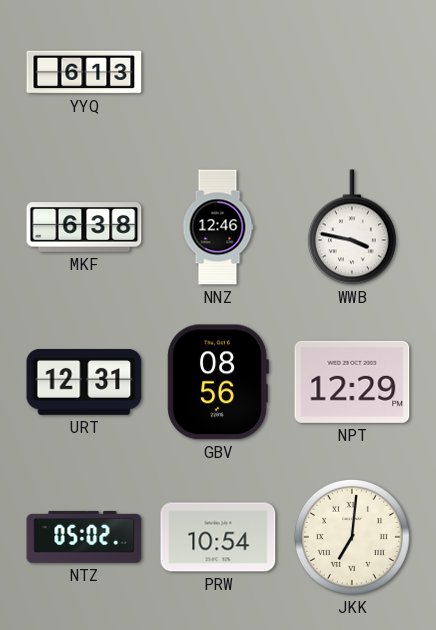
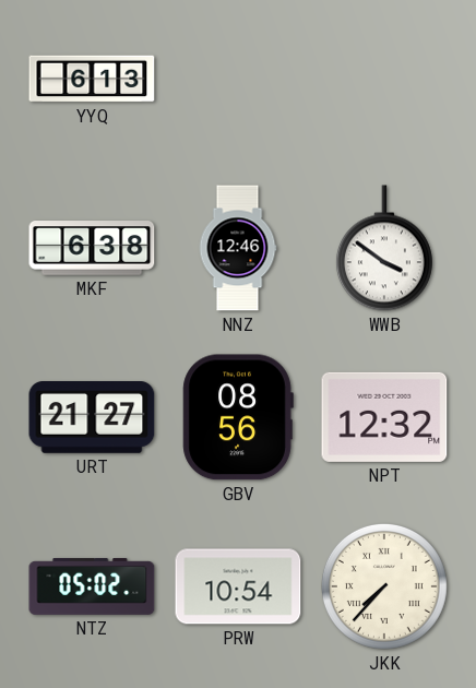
WWB: 3:47 -> 3:51 (384, 248)
URT: 12:31 -> 21:27 (92, 418)
NPT: 12:29 -> 12:32 (384, 417)
JKK: 7:01 -> 7:37 (384, 586)
